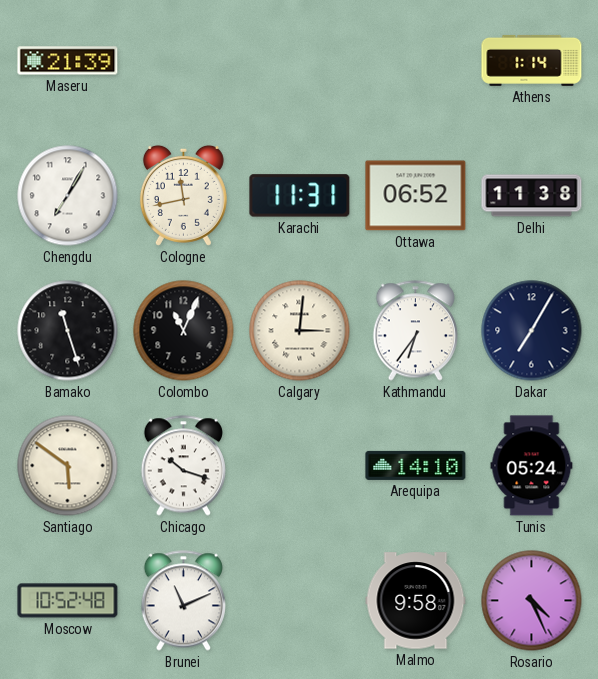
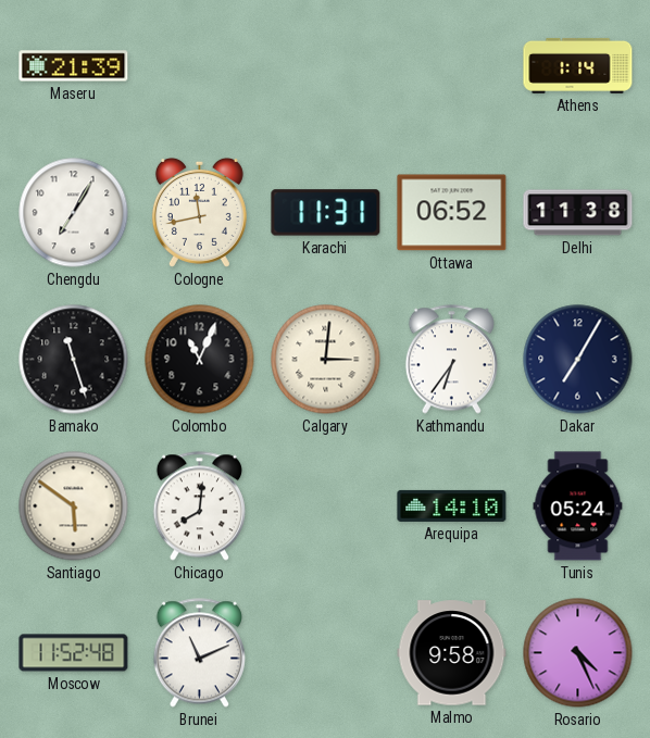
Chicago: 10:18 -> 8:01 (199, 506)
Moscow: 10:52 -> 11:52 (74, 653)
